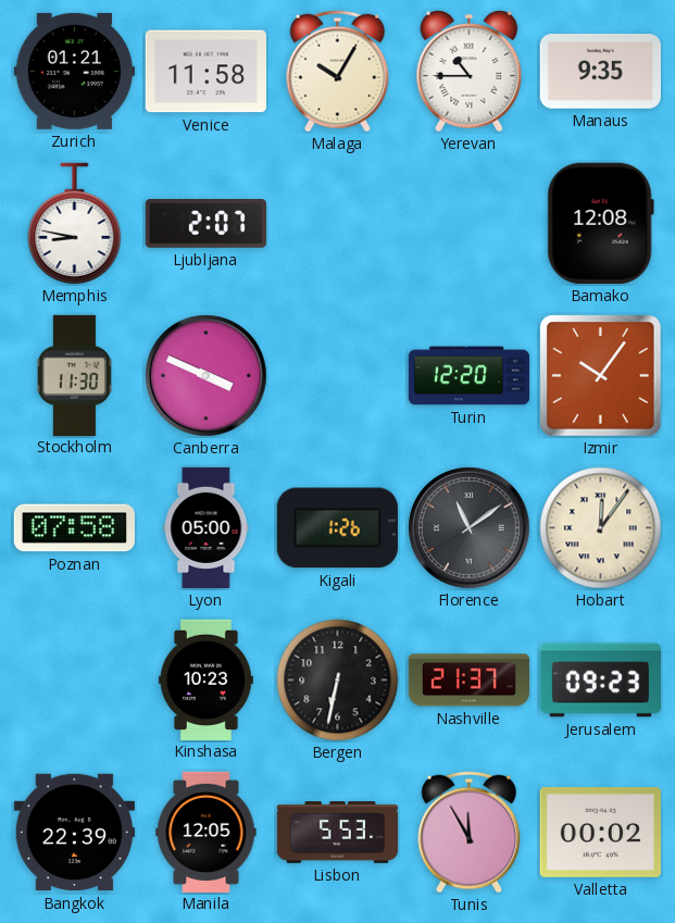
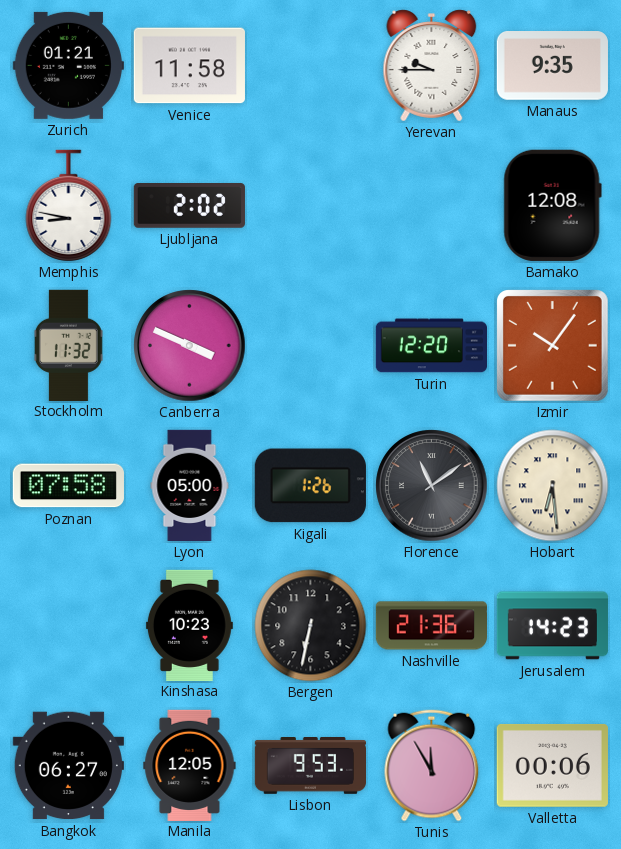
Malaga: 10:05 -> none (338, 72)
Yerevan: 10:45 -> 9:45 (432, 66)
Ljubljana: 2:07 -> 2:02 (189, 206)
Stockholm: 11:30 -> 11:32 (68, 345)
Hobart: 12:06 -> 6:29 (553, 486)
Nashville: 21:37 -> 21:36 (431, 626)
Jerusalem: 09:23 -> 14:23 (552, 626)
Bangkok: 22:39 -> 06:27 (68, 766)
Lisbon: 5:53 -> 9:53 (310, 766)
Valletta: 00:02 -> 00:06 (552, 765)
